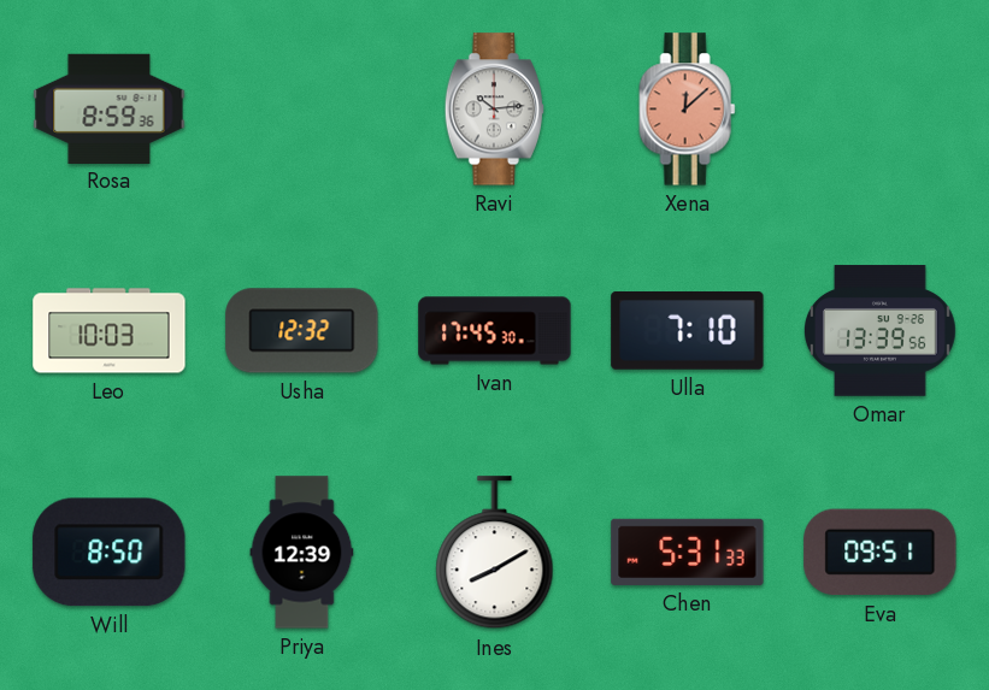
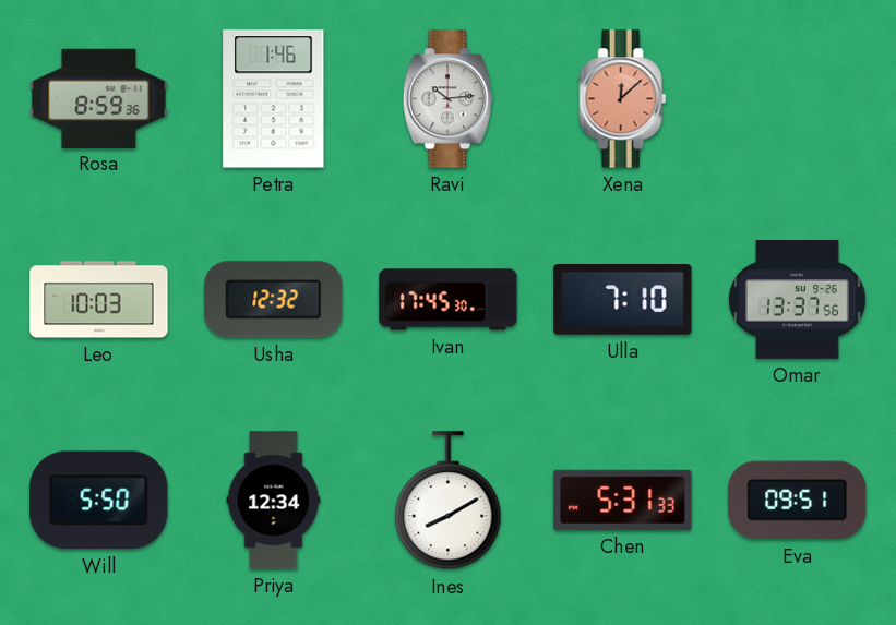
Petra: none -> 1:46 (274, 99)
Omar: 13:39 -> 13:37 (798, 300)
Will: 8:50 -> 5:50 (99, 501)
Priya: 12:39 -> 12:34 (274, 501)
